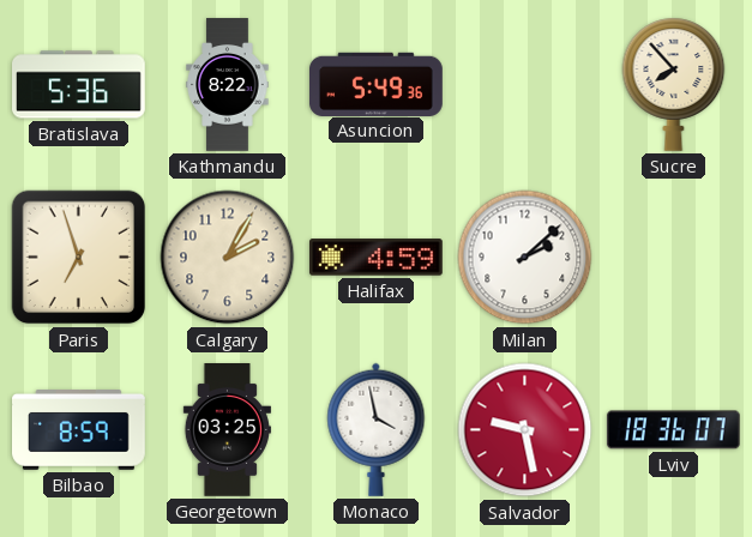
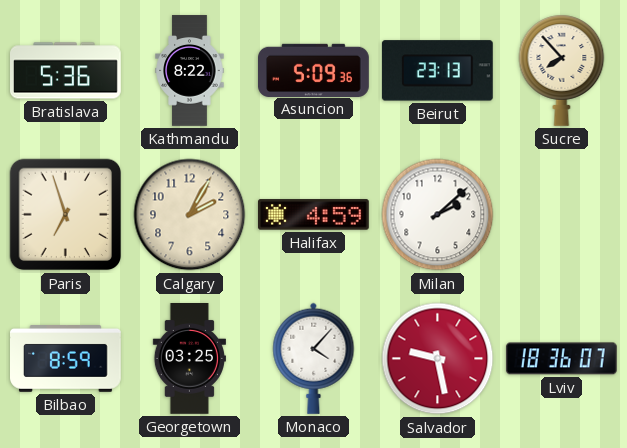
Asuncion: 5:49 -> 5:09 (314, 70)
Beirut: none -> 23:13 (437, 71)
Monaco: 3:58 -> 4:07 (314, 358)
